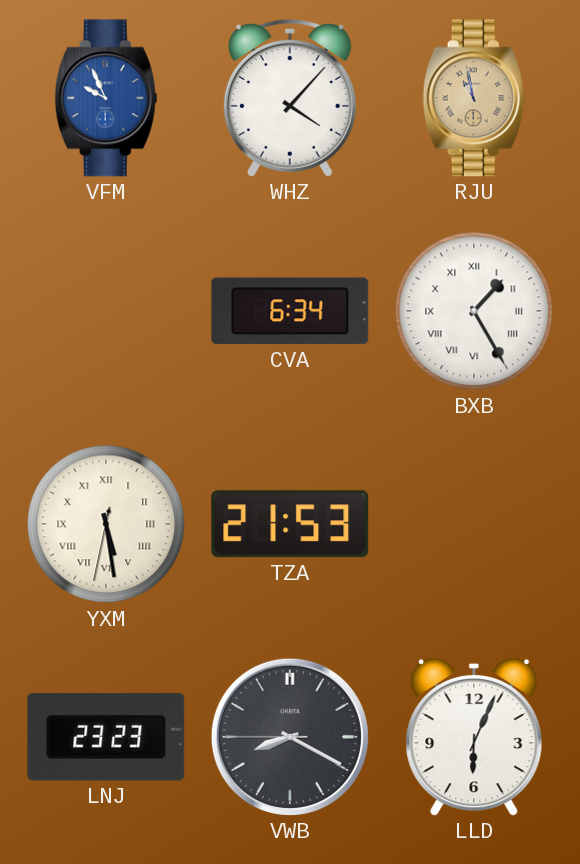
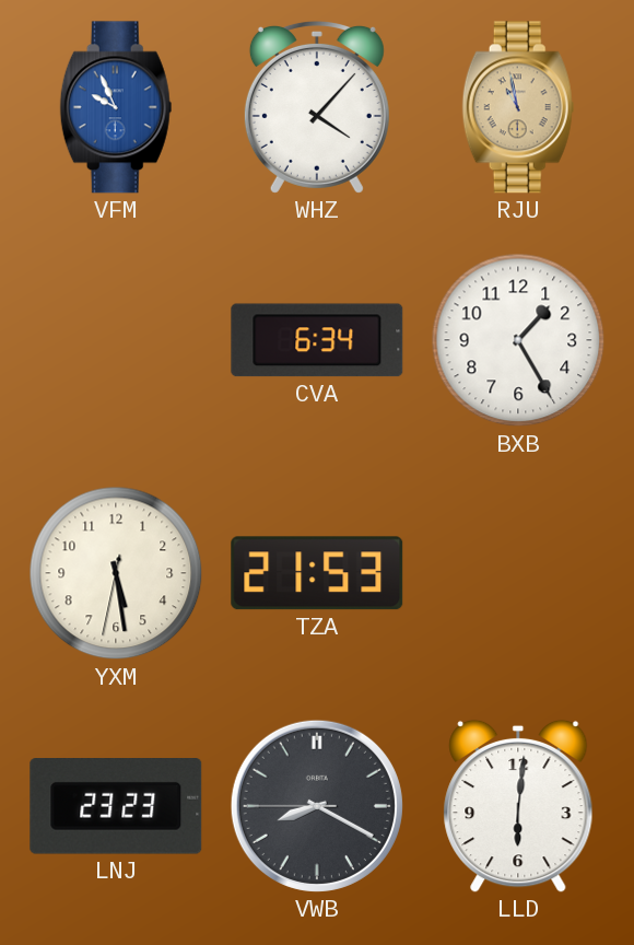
BXB numerals: Roman -> Arabic (518, 340)
YXM numerals: Roman -> Arabic (116, 573)
LLD: 6:04 -> 6:01 (518, 806)
